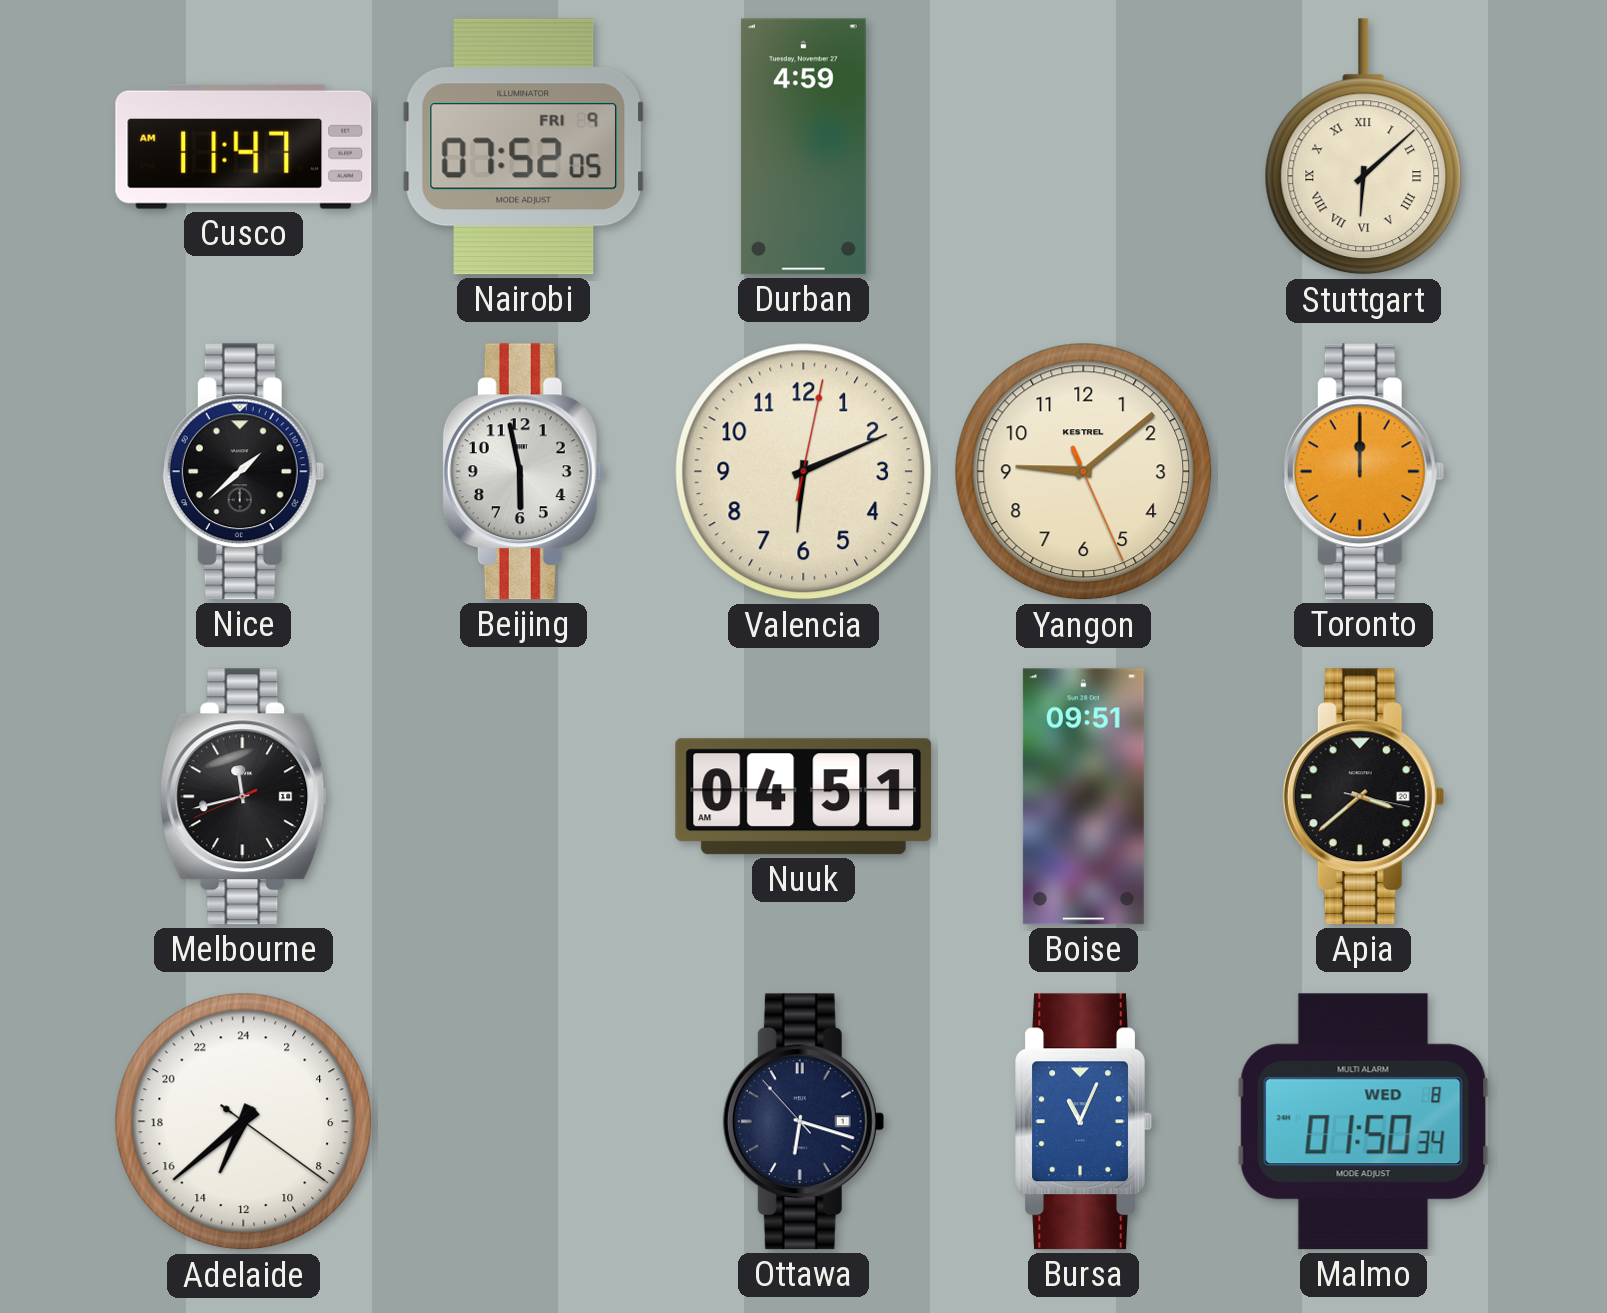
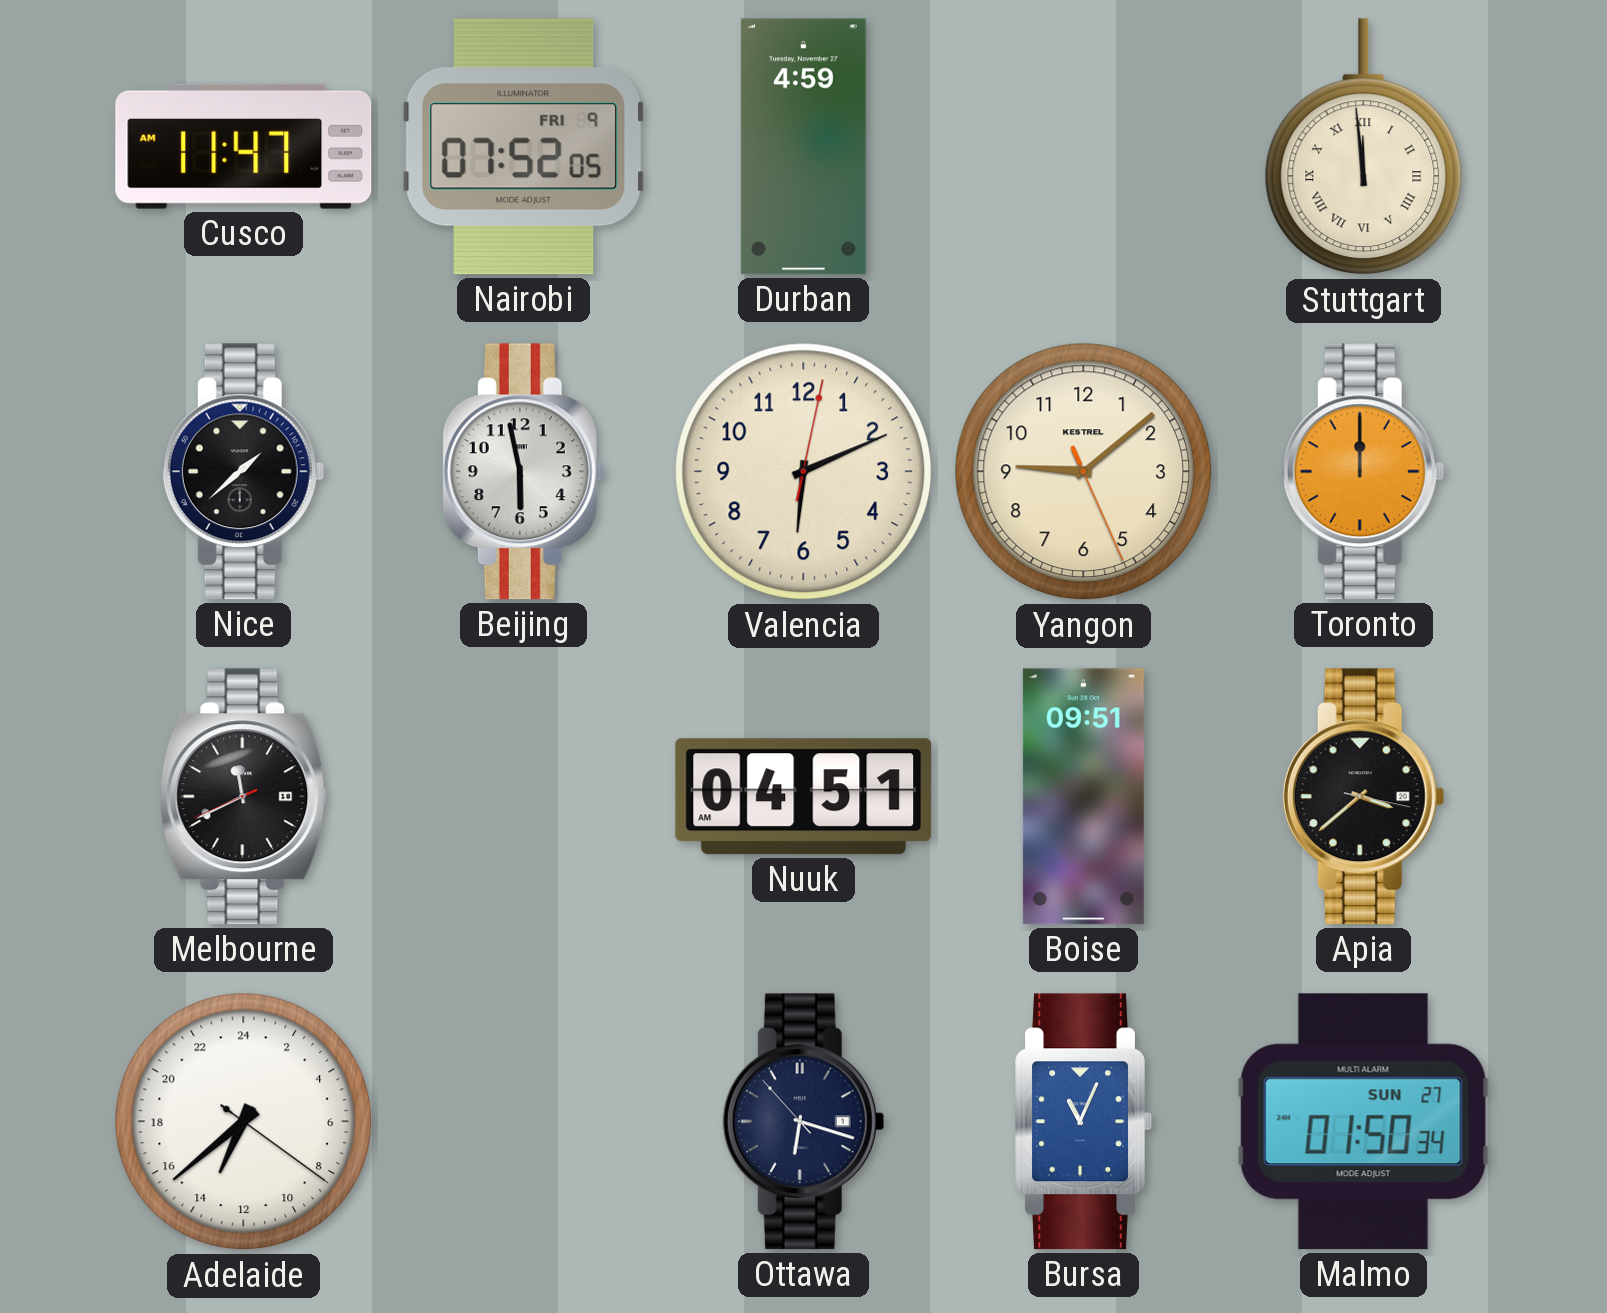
Stuttgart: 6:08 -> 11:59 (1364, 147)
Melbourne: 11:42 -> 11:40 (244, 797)
Malmo date: WED 8 -> SUN 27 (1363, 1122)
